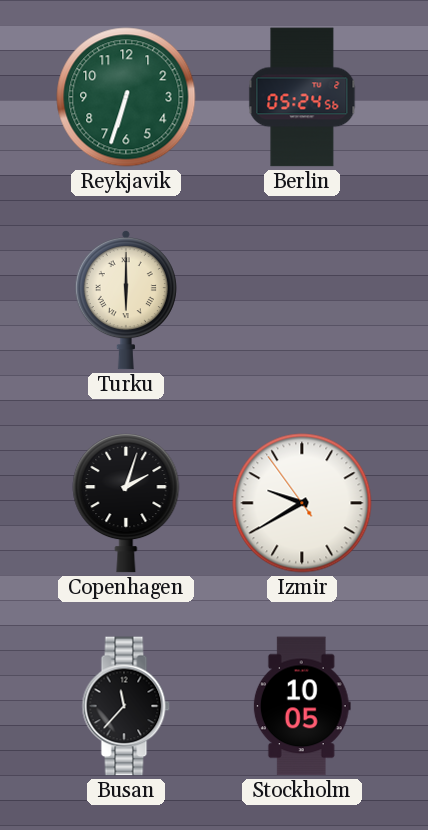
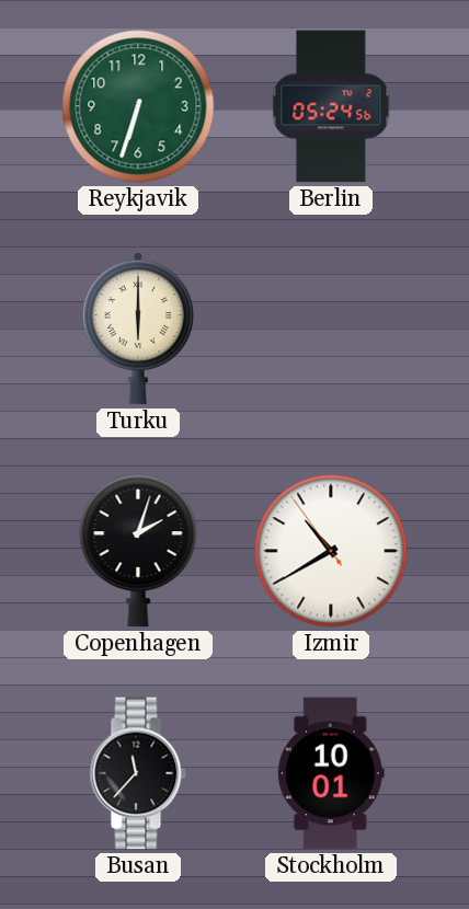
Izmir: 9:39 -> 10:39 (331, 551)
Stockholm: 10:05 -> 10:01 (331, 773)
